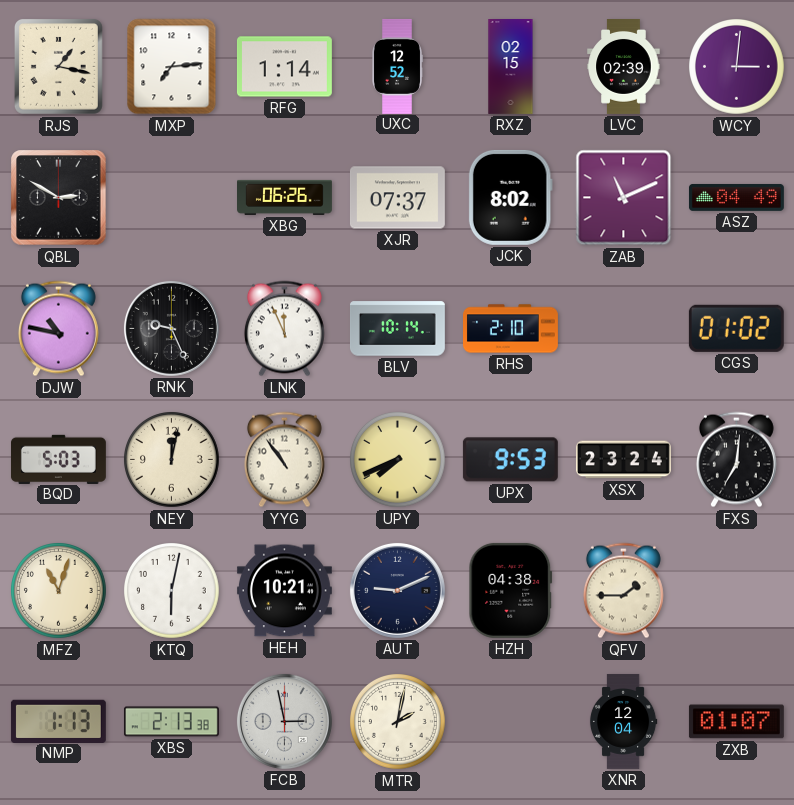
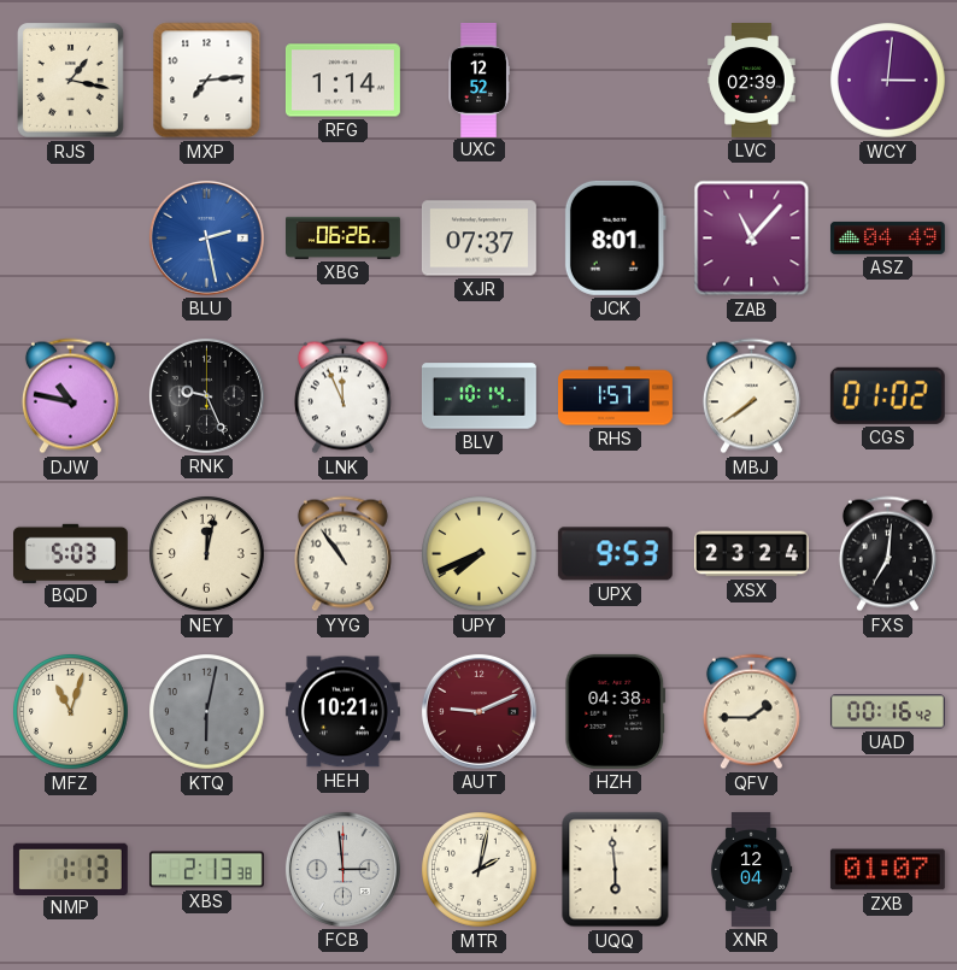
RXZ: 02:15 -> none (511, 67)
QBL: 2:50 -> none (59, 198)
BLU: none -> 2:28 (206, 237)
JCK: 8:02 -> 8:01 (615, 237)
ZAB: 11:11 -> 11:07 (752, 239)
RHS: 2:10 -> 1:57 (616, 396)
MBJ: none -> 7:39 (751, 396)
KTQ dial: white -> grey (207, 712)
AUT dial: navy -> burgundy (479, 711)
UAD: none -> 00:16 (887, 712)
FCB: 2:58 -> 2:59 (342, 869)
UQQ: none -> 5:59 (616, 870)
